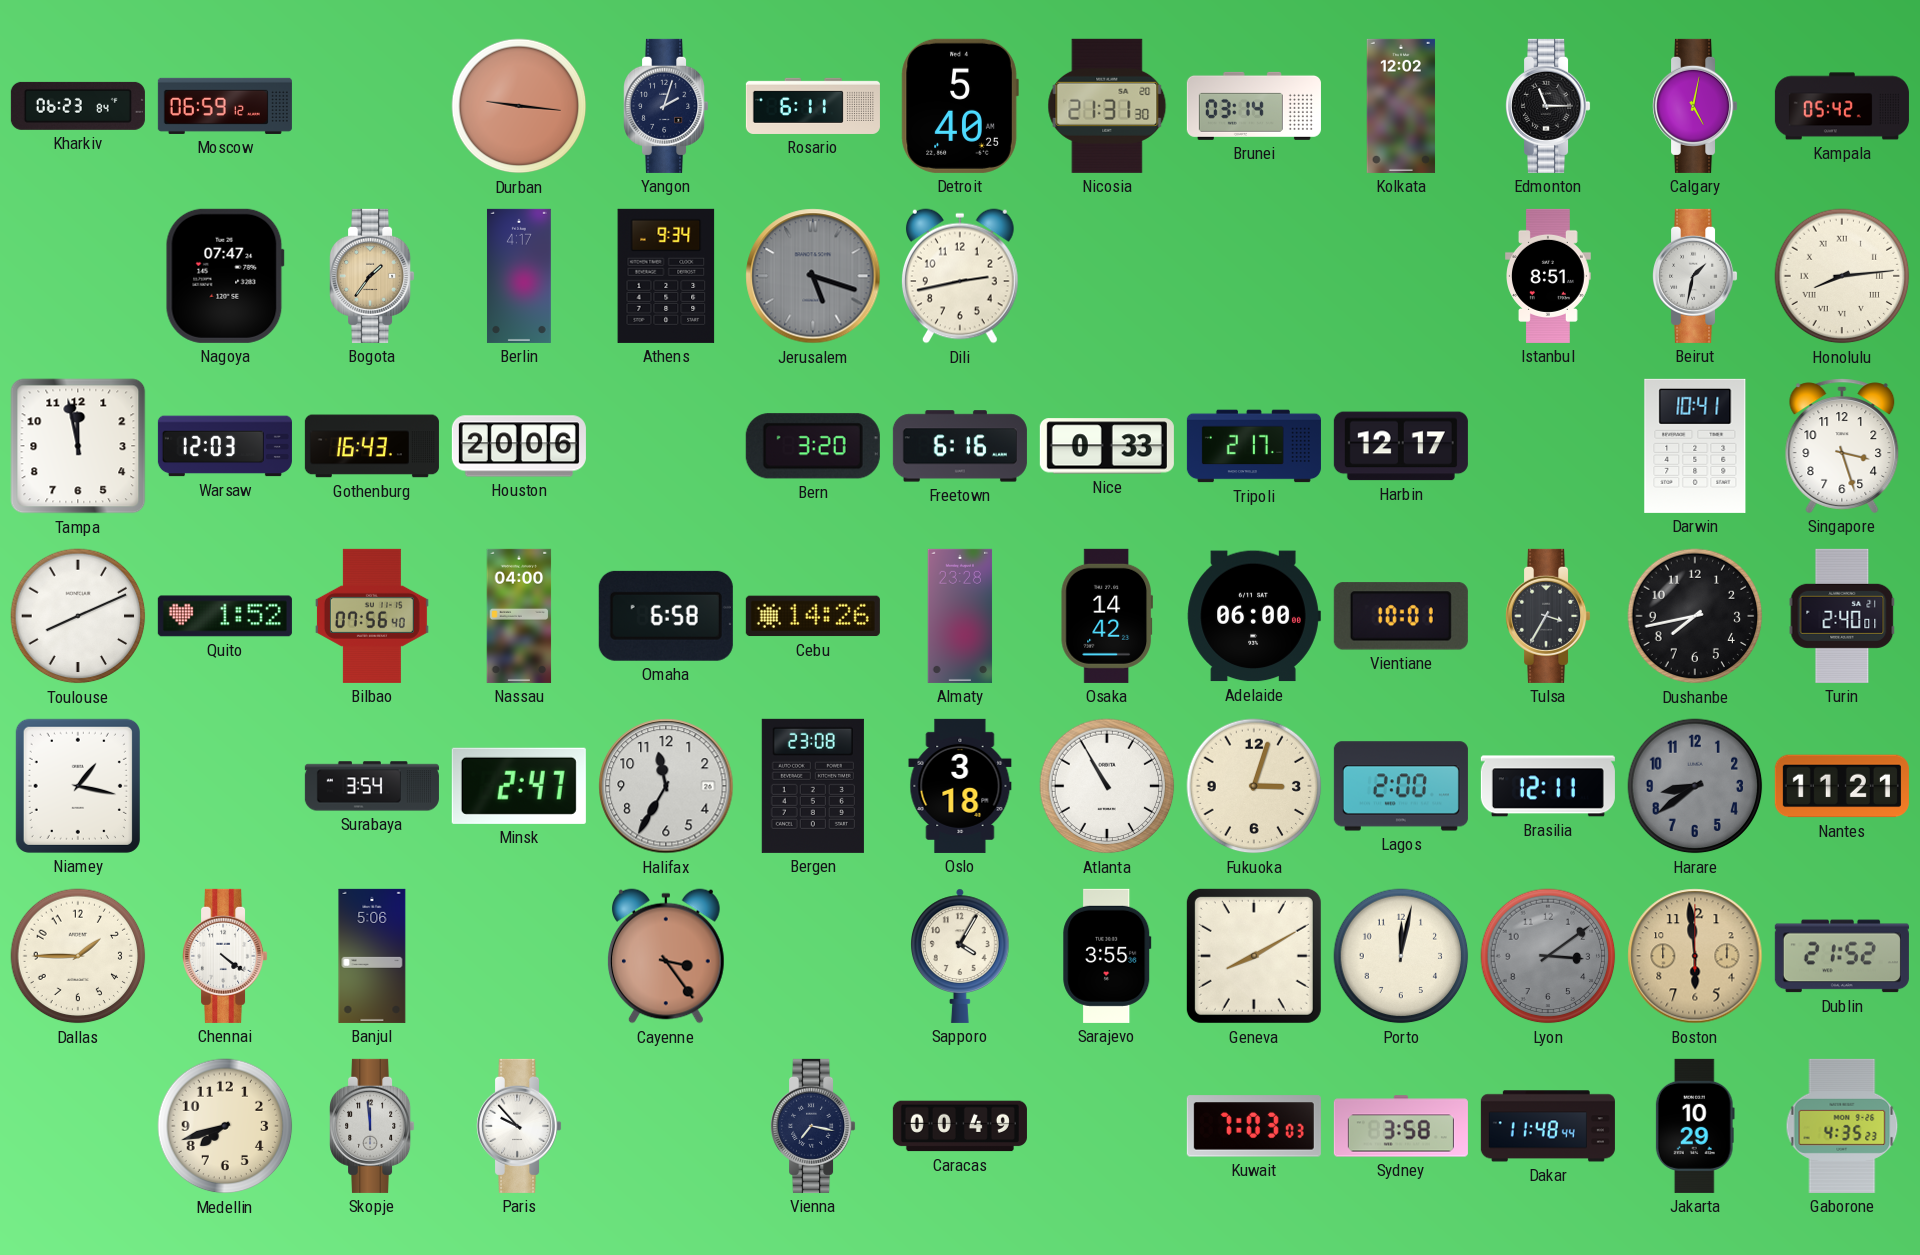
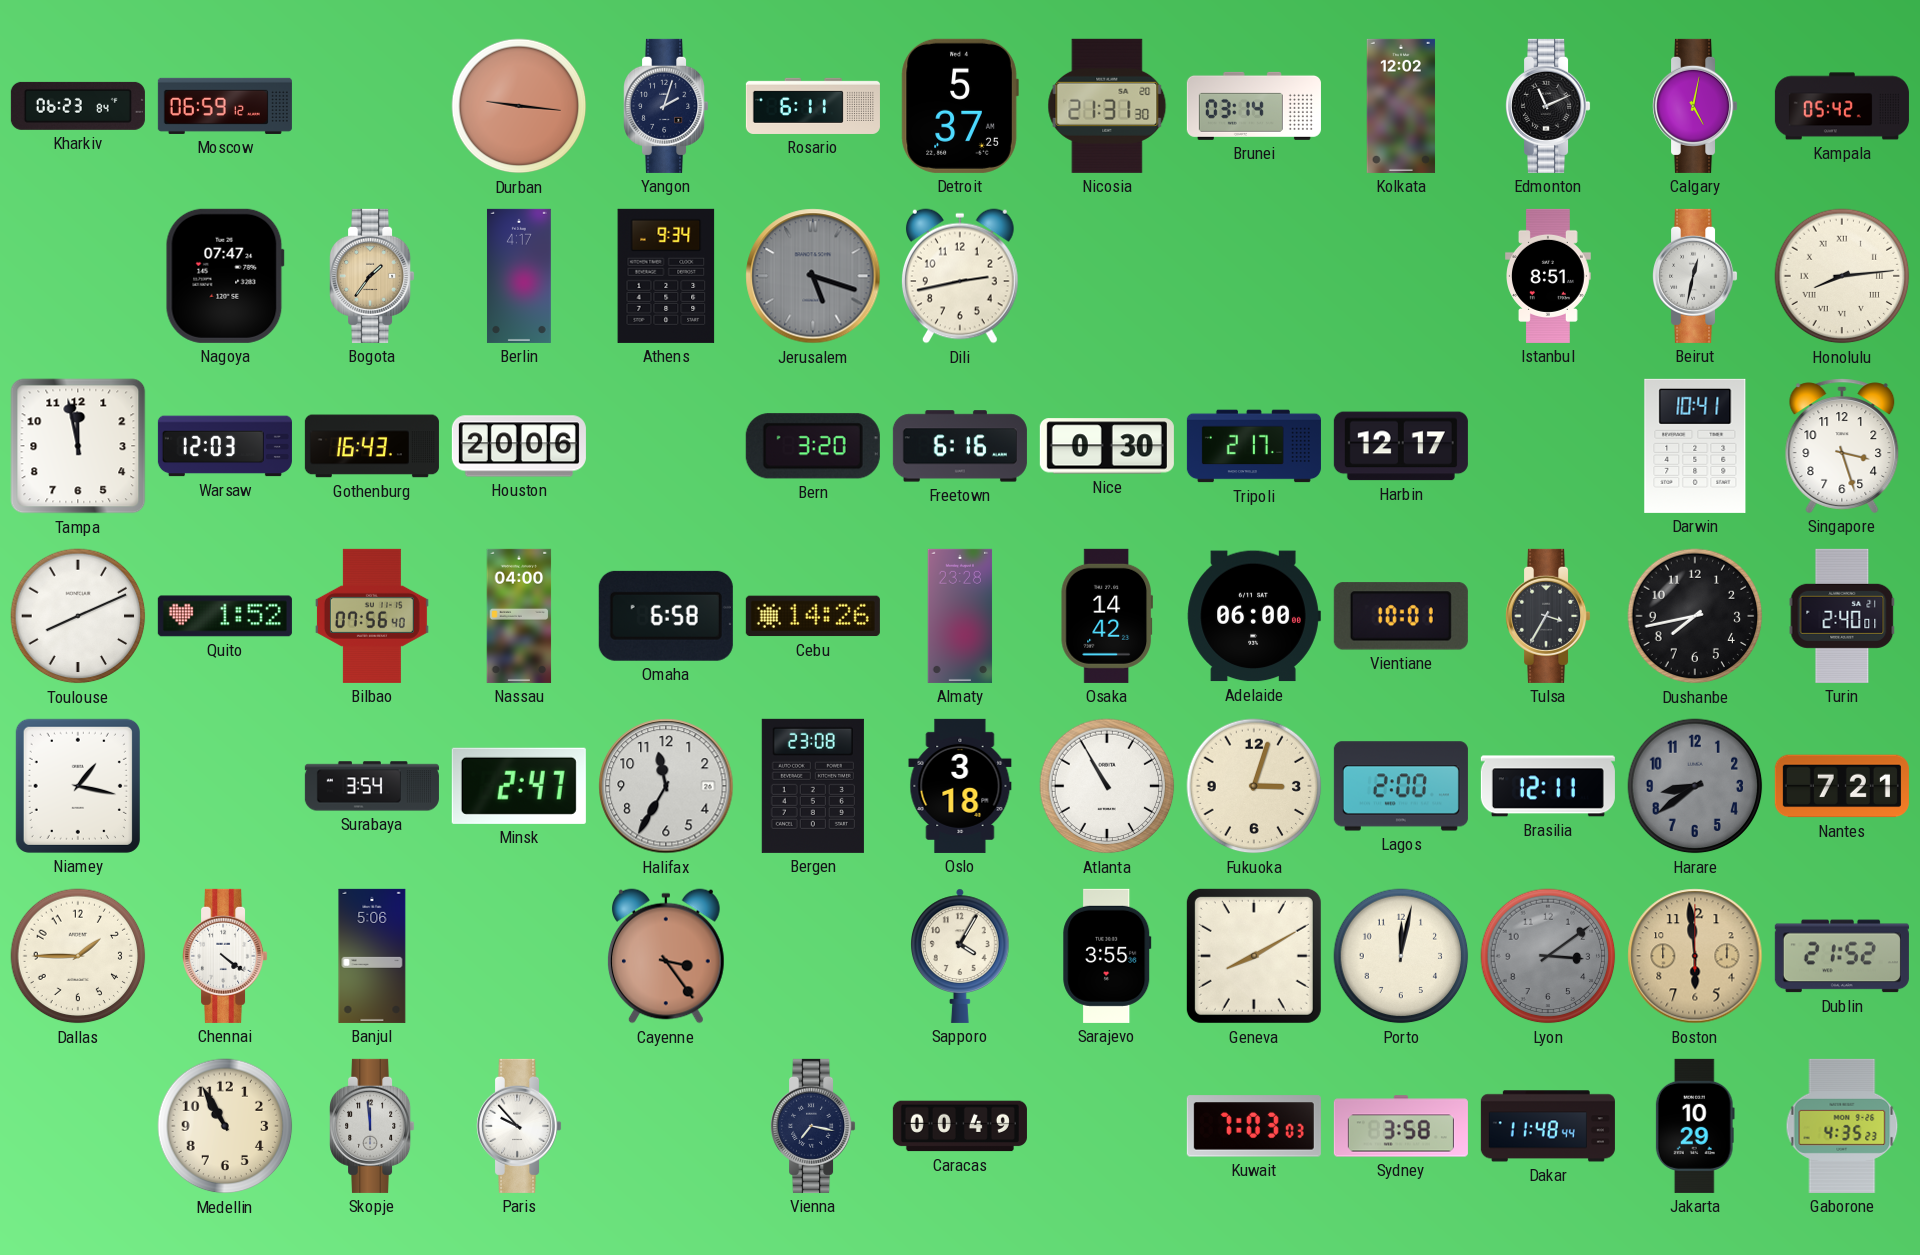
Detroit: 5:40 -> 5:37 (960, 106)
Edmonton: 11:15 -> 11:11 (1549, 106)
Beirut: 1:32 -> 12:32 (1696, 276)
Nice: 0:33 -> 0:30 (1107, 446)
Nantes: 11:21 -> 7:21 (1842, 786)
Medellin: 7:42 -> 10:55 (225, 1126)
